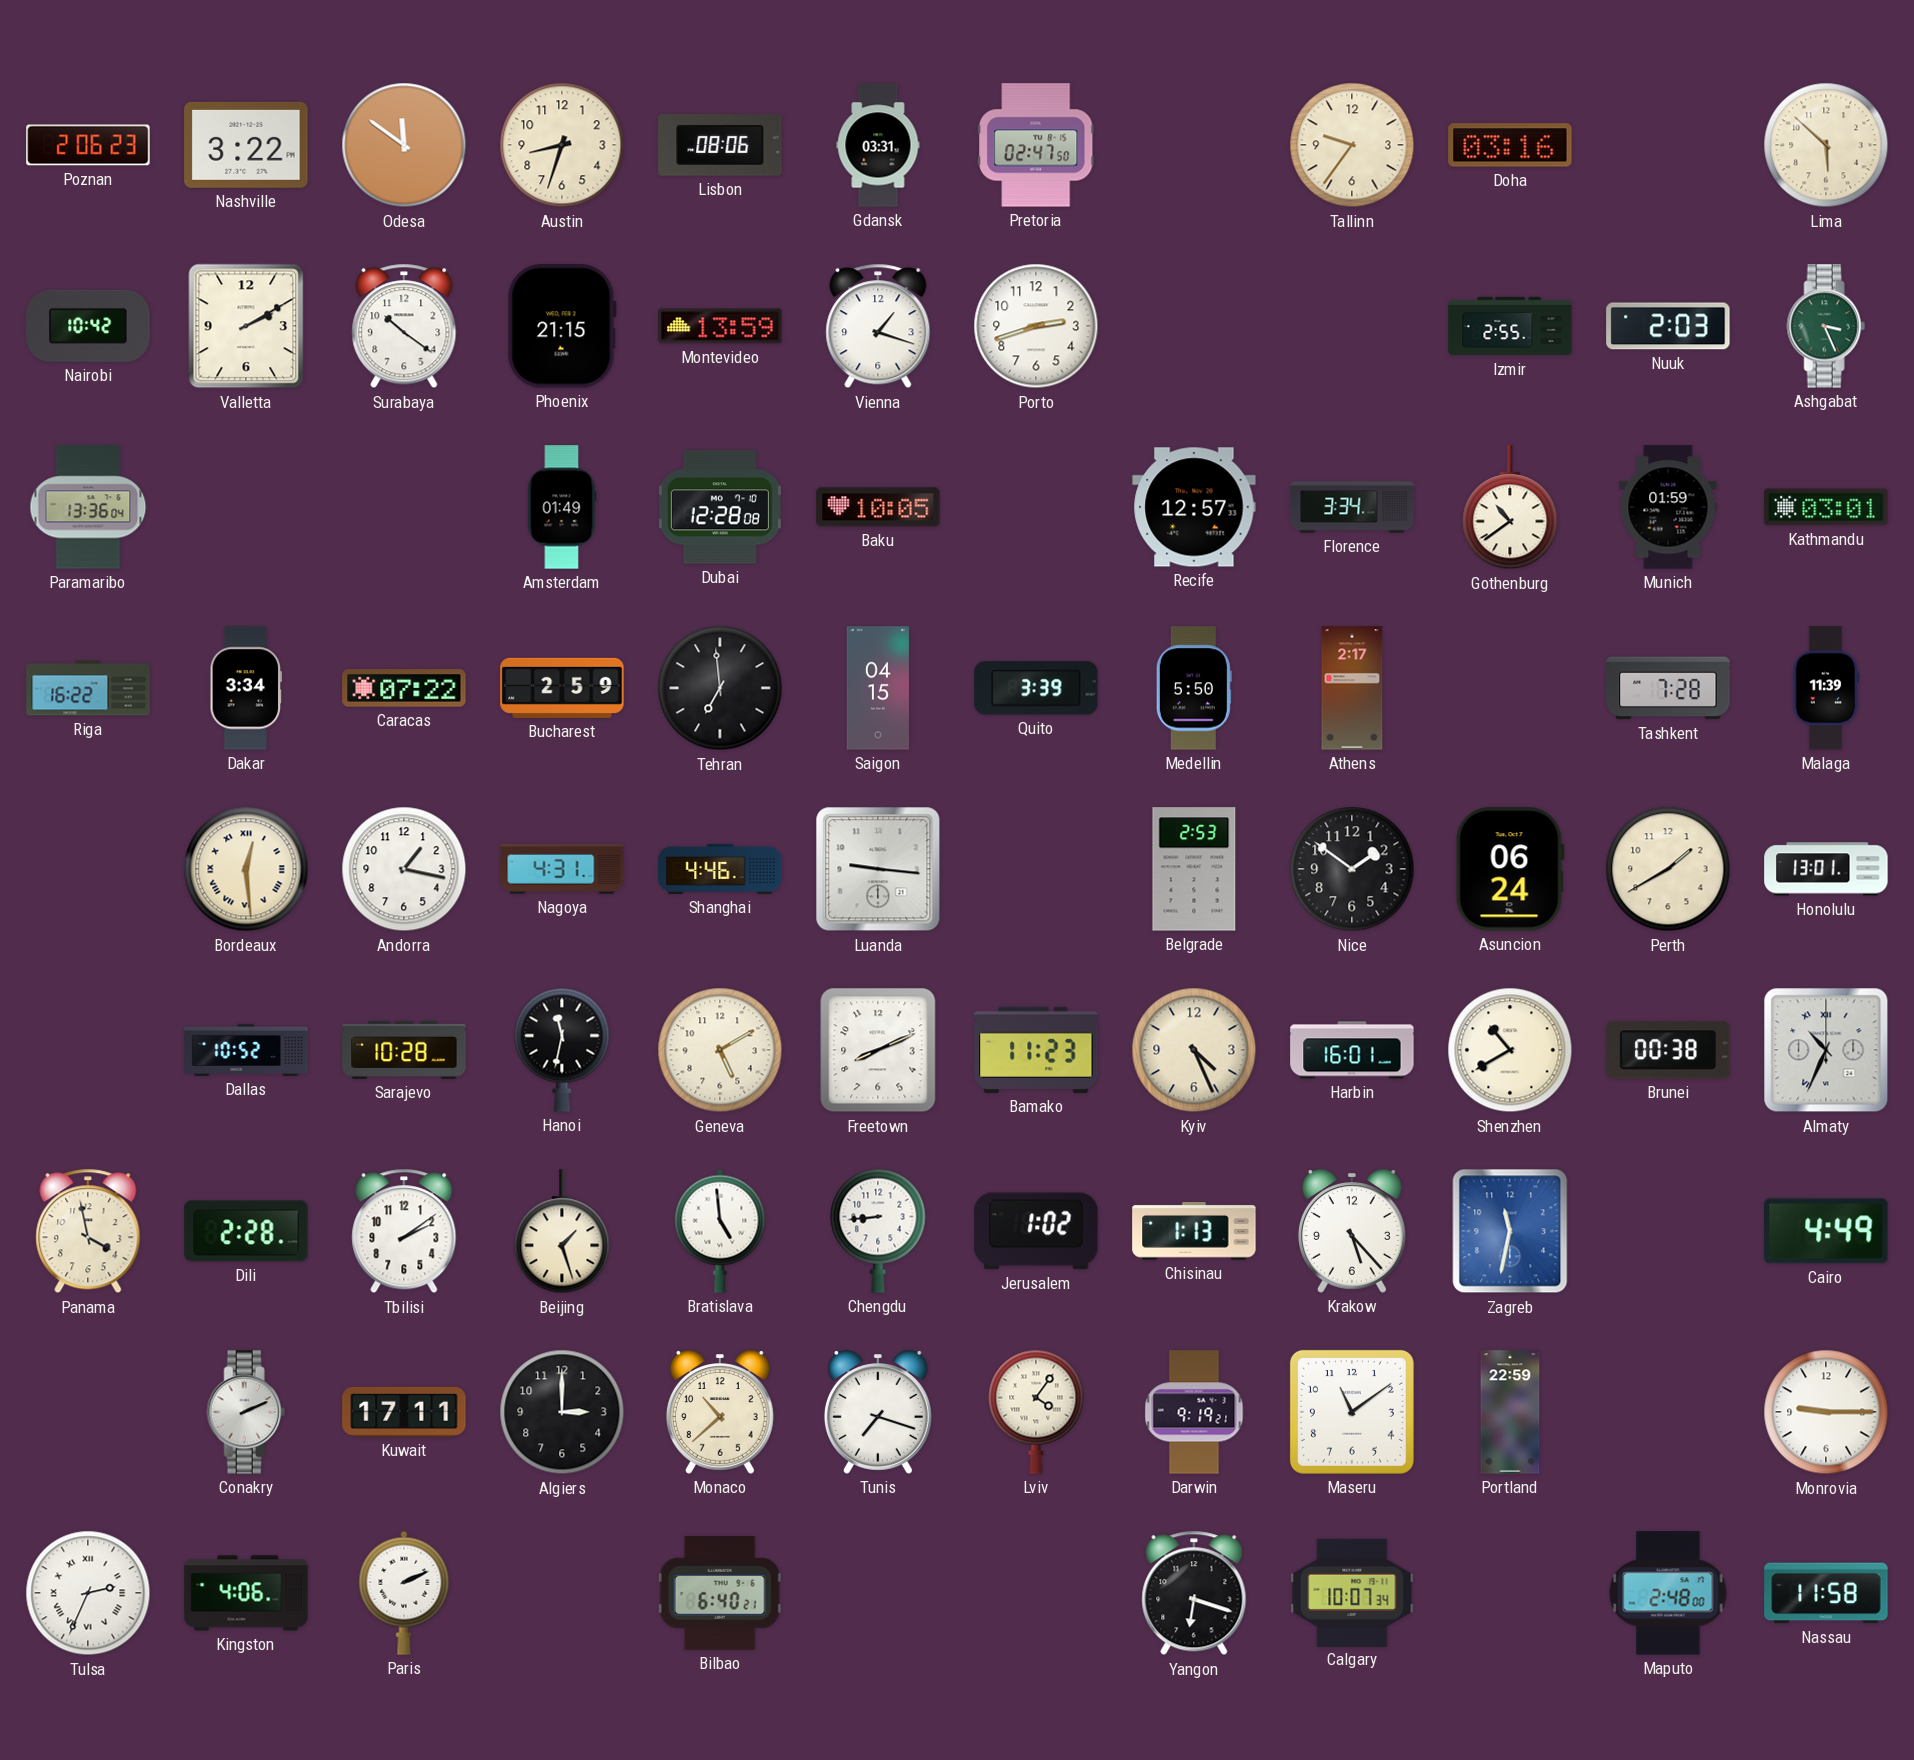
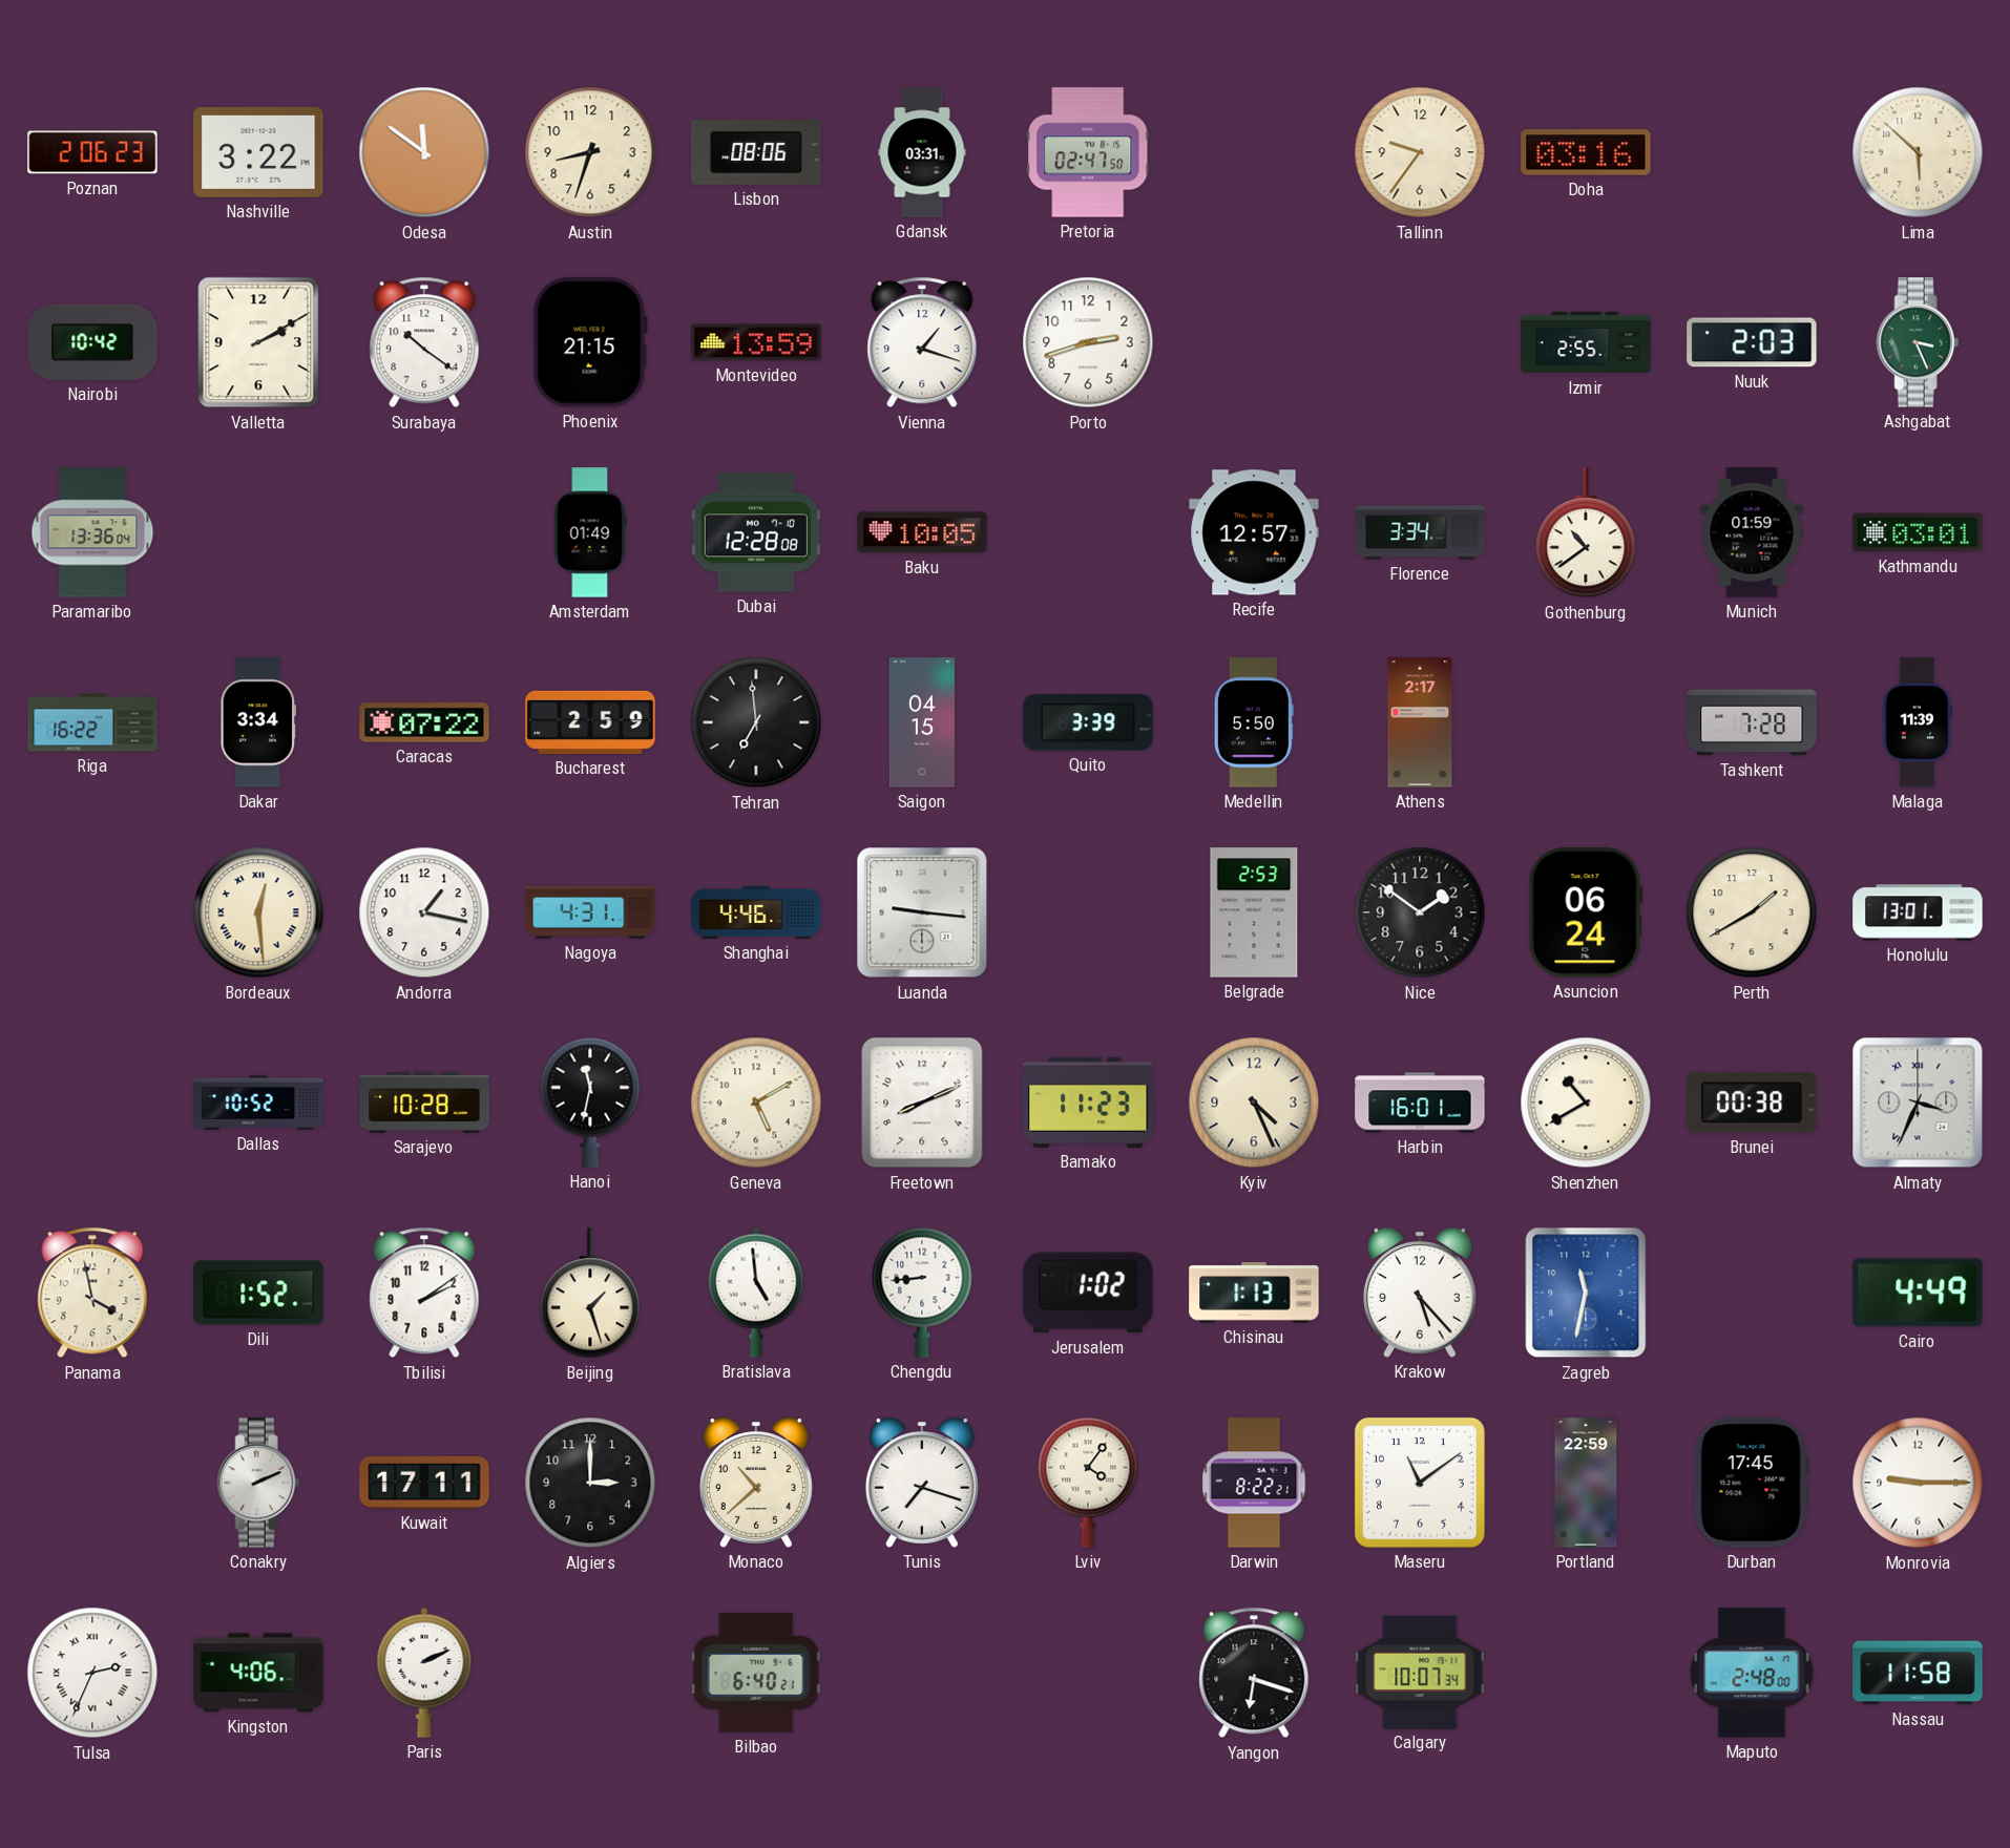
Almaty: 10:34 -> 3:34 (1918, 1102)
Dili: 2:28 -> 1:52 (258, 1293)
Darwin: 9:19 -> 8:22 (1254, 1483)
Durban: none -> 17:45 (1752, 1483)
